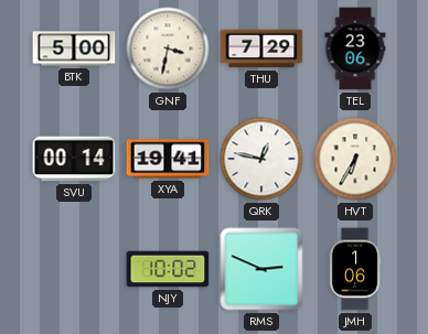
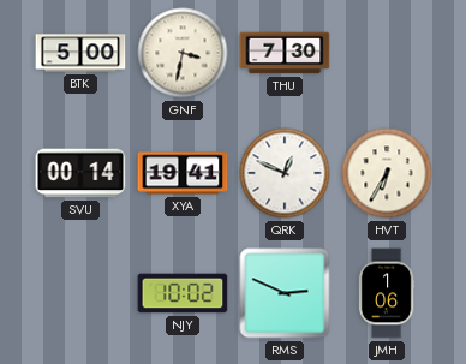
THU: 7:29 -> 7:30 (285, 53)
TEL: 23:06 -> none (355, 49)
QRK: 12:47 -> 12:49 (285, 173)
